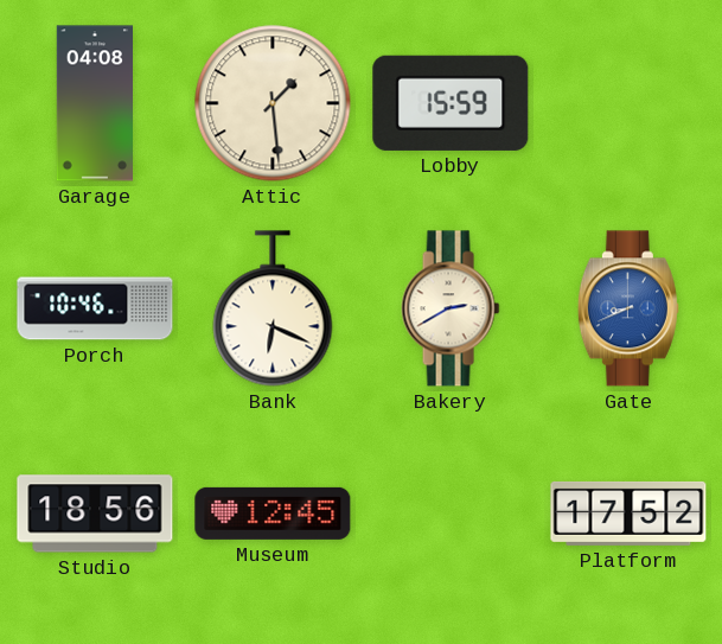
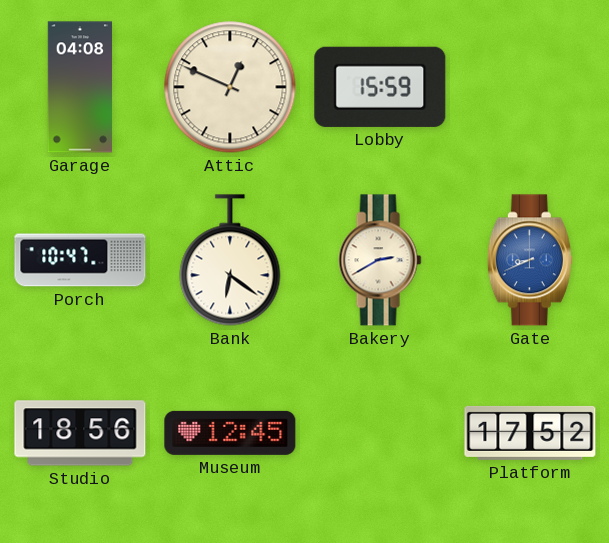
Attic: 1:29 -> 12:49 (230, 87)
Porch: 10:46 -> 10:47 (80, 260)
Bank: 6:19 -> 6:21 (230, 260)
